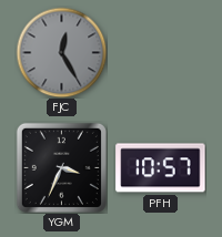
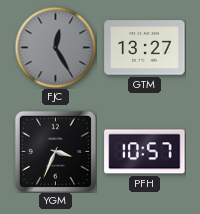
GTM: none -> 13:27 (145, 48)
